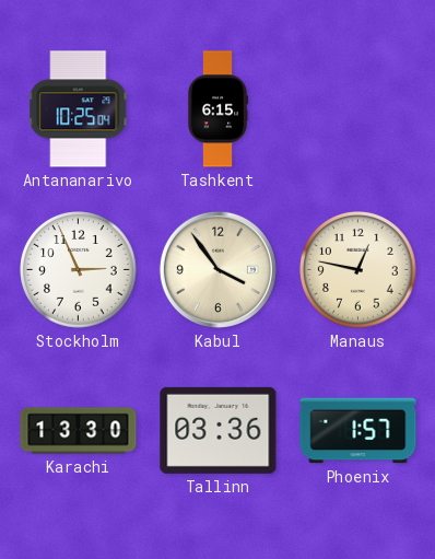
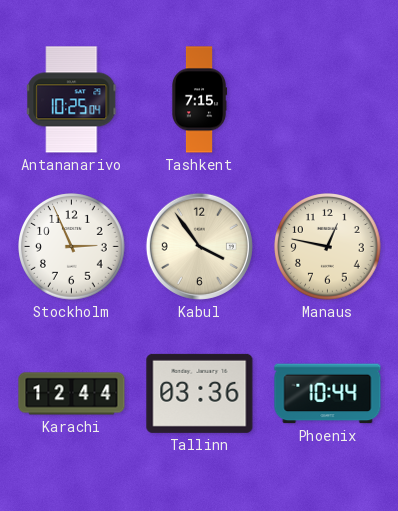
Tashkent: 6:15 -> 7:15 (199, 100)
Karachi: 13:30 -> 12:44 (72, 394)
Phoenix: 1:57 -> 10:44 (328, 394)
